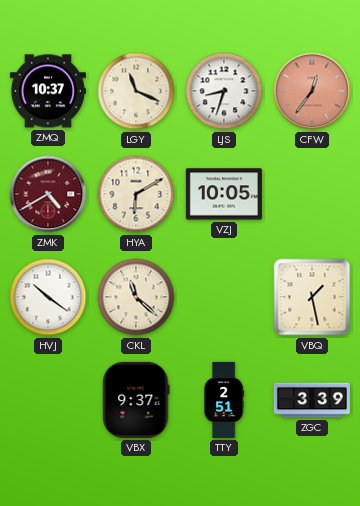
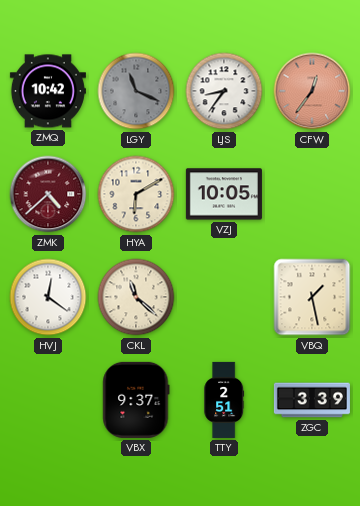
ZMQ: 10:37 -> 10:42 (48, 91)
LGY dial: cream -> grey (136, 91)
LJS: 8:33 -> 8:36 (224, 91)
ZMK: 4:40 -> 4:38 (48, 194)
HVJ: 10:21 -> 12:21 (48, 297)
